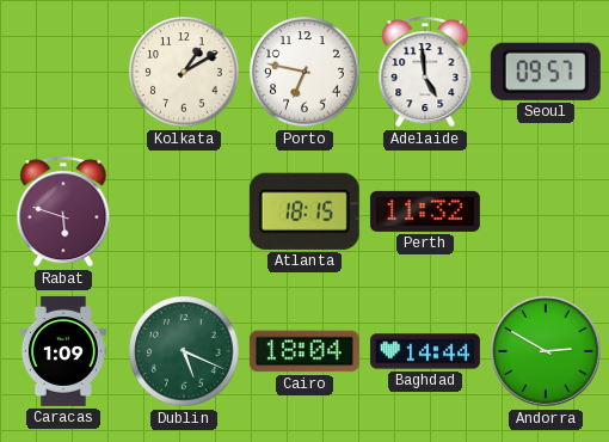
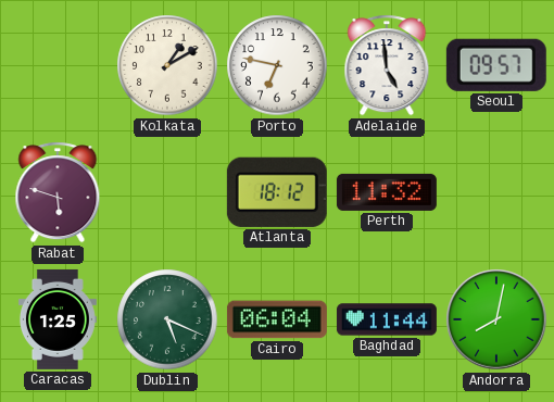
Atlanta: 18:15 -> 18:12 (277, 192)
Caracas: 1:09 -> 1:25 (58, 319)
Cairo: 18:04 -> 06:04 (277, 319)
Baghdad: 14:44 -> 11:44 (387, 319)
Andorra: 2:50 -> 8:02 (496, 319)
